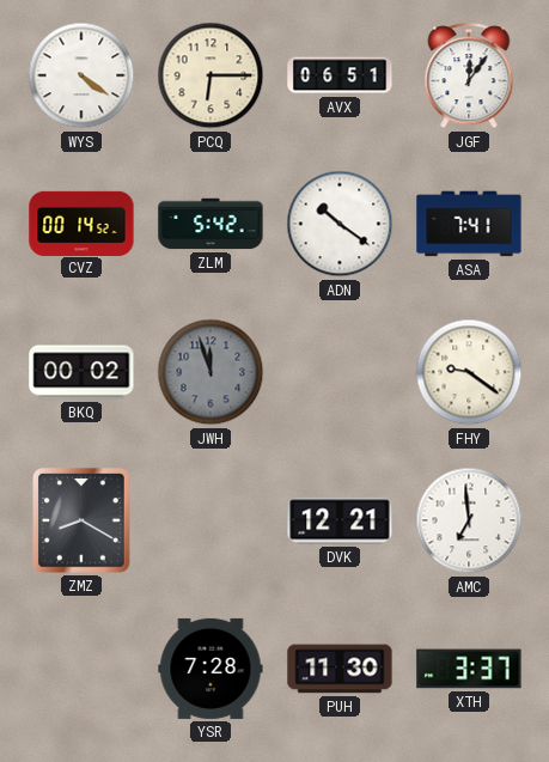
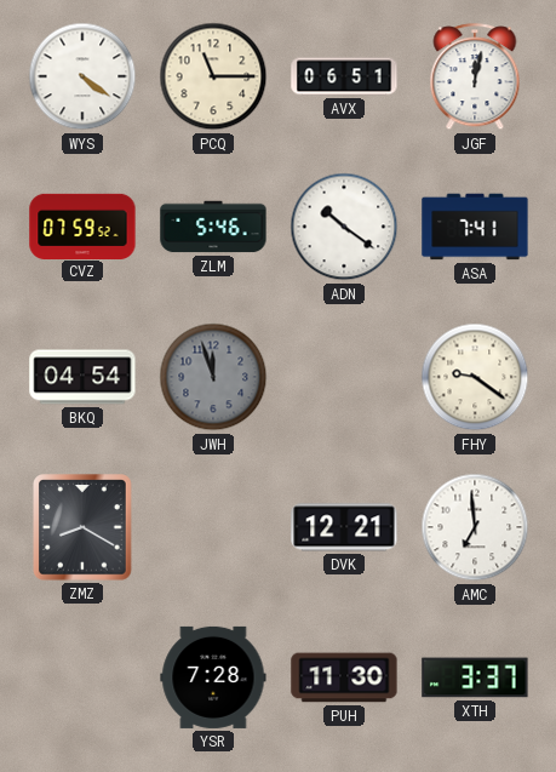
PCQ: 6:15 -> 11:15 (213, 76)
JGF: 12:06 -> 12:02 (475, 78)
CVZ: 00:14 -> 07:59 (82, 225)
ZLM: 5:42 -> 5:46 (213, 227)
BKQ: 00:02 -> 04:54 (82, 377)
